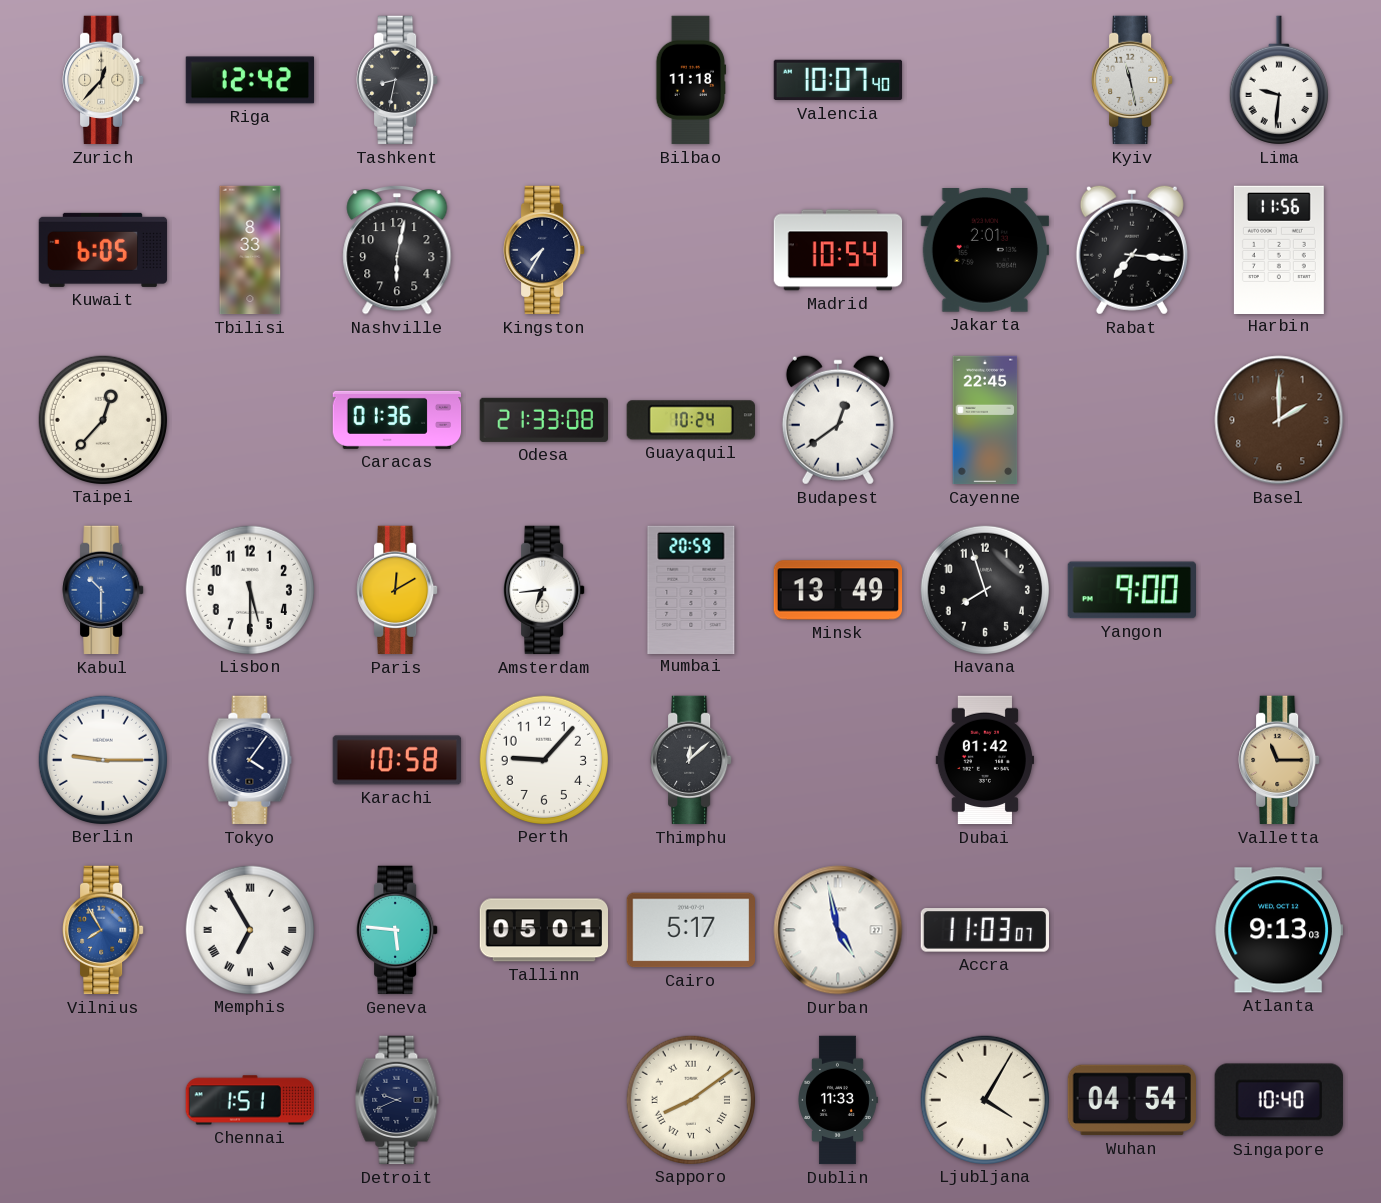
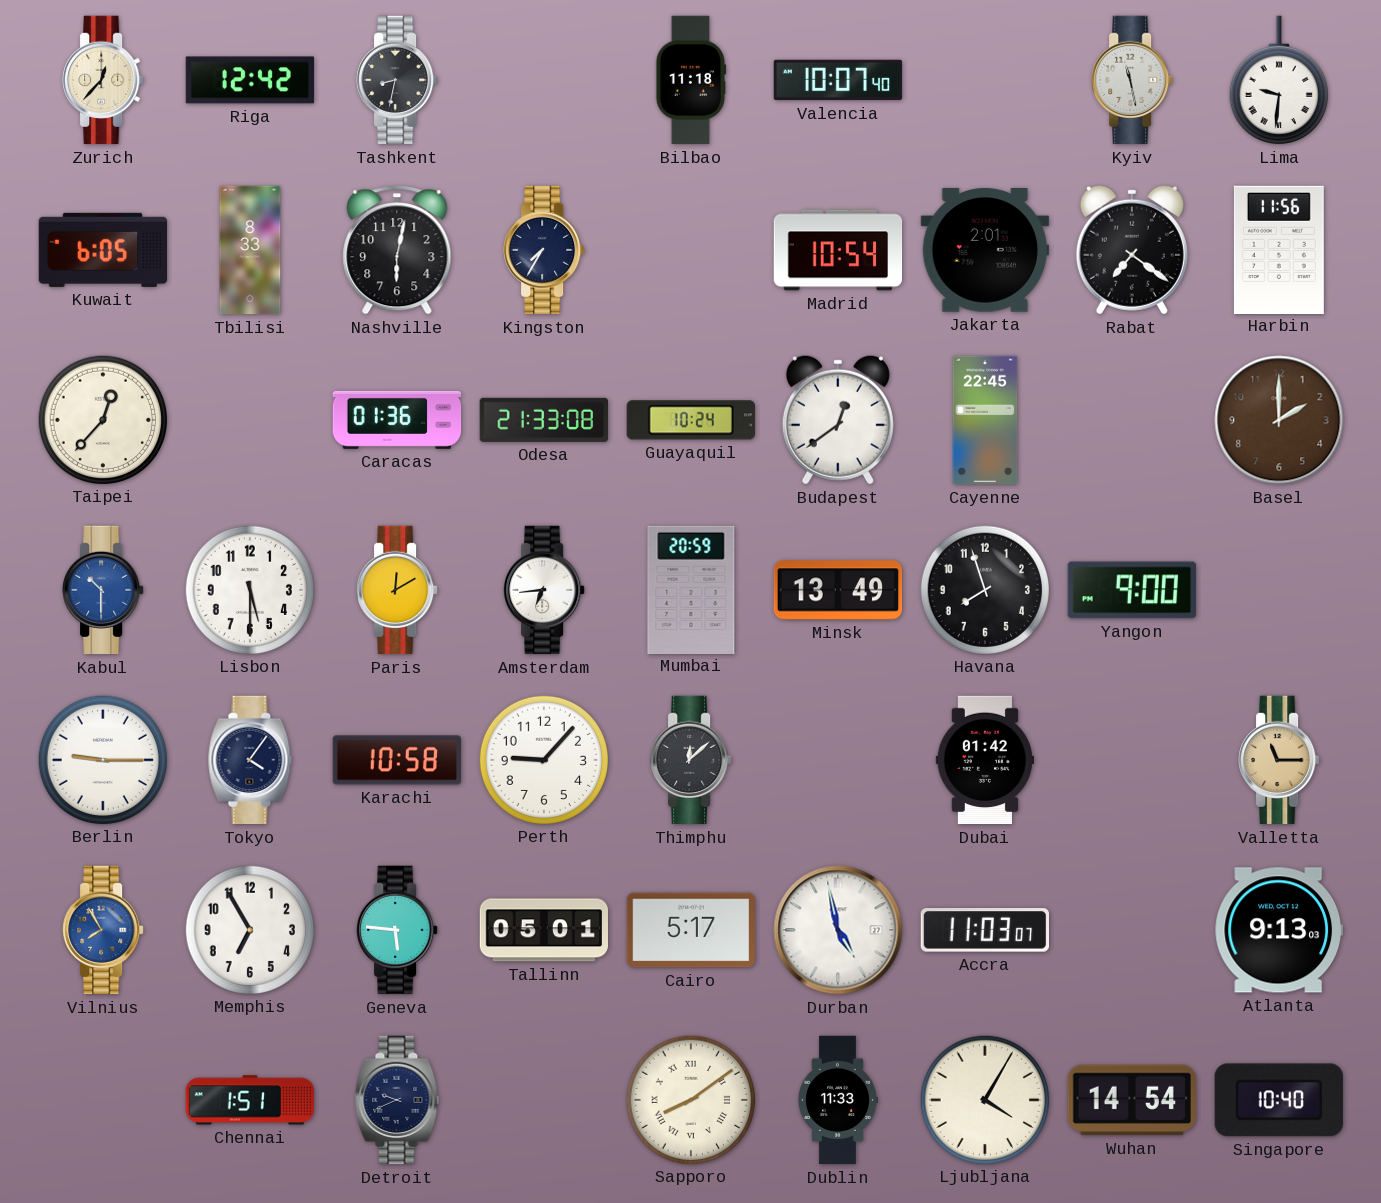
Rabat: 7:16 -> 7:21 (1132, 250)
Memphis numerals: Roman -> Arabic (249, 929)
Wuhan: 04:54 -> 14:54 (1131, 1100)
